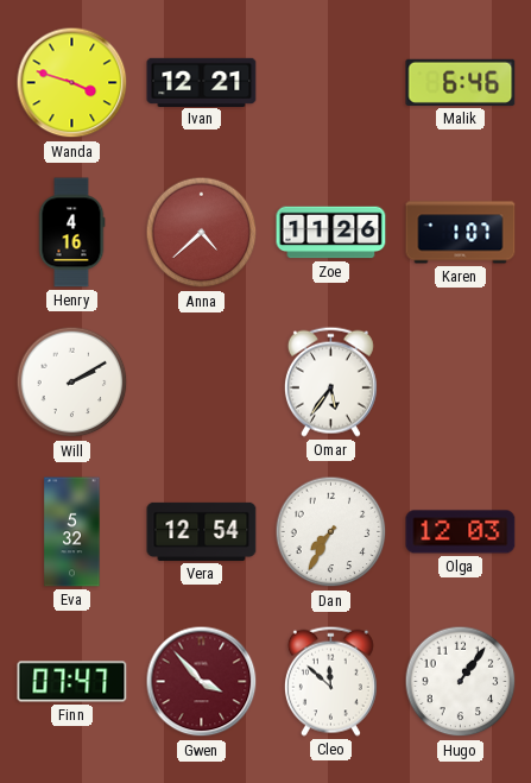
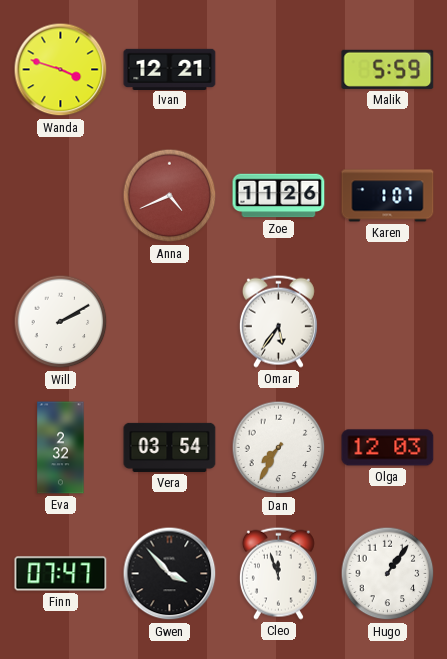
Malik: 6:46 -> 5:59 (388, 69)
Henry: 4:16 -> none (71, 233)
Anna: 4:38 -> 4:41 (170, 196)
Eva: 5:32 -> 2:32 (61, 448)
Vera: 12:54 -> 03:54 (170, 447)
Gwen dial: burgundy -> black (170, 574)
Cleo: 11:52 -> 11:57 (278, 573)
